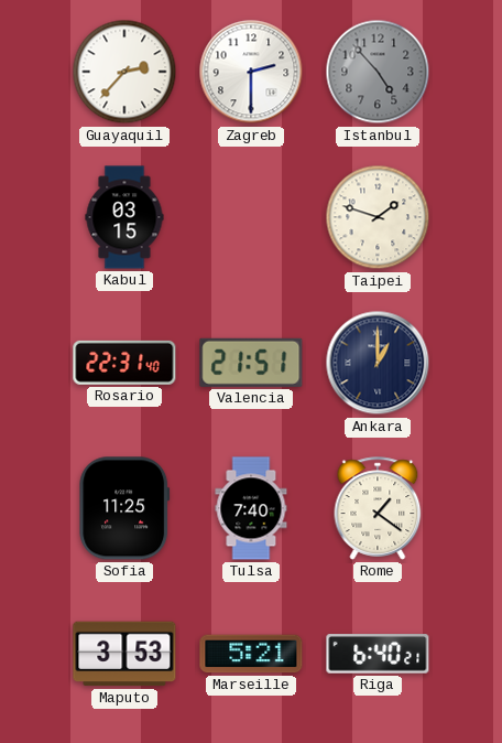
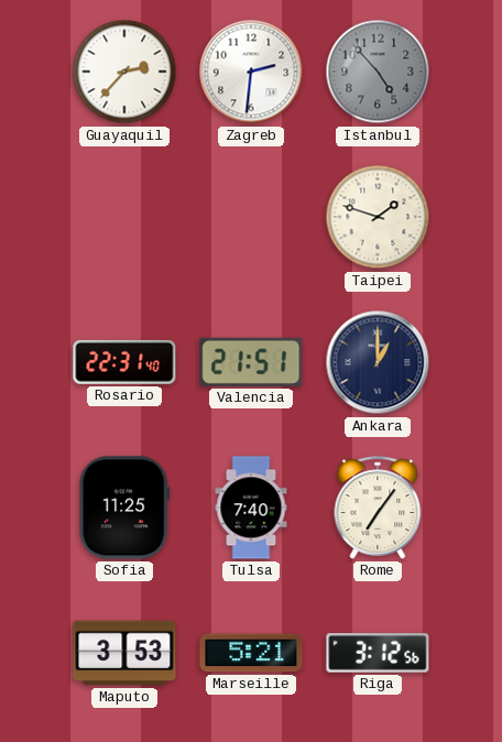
Zagreb: 2:30 -> 2:31 (251, 72)
Kabul: 03:15 -> none (124, 217)
Rome: 1:21 -> 7:06 (378, 508)
Riga: 6:40 -> 3:12 (378, 653)
